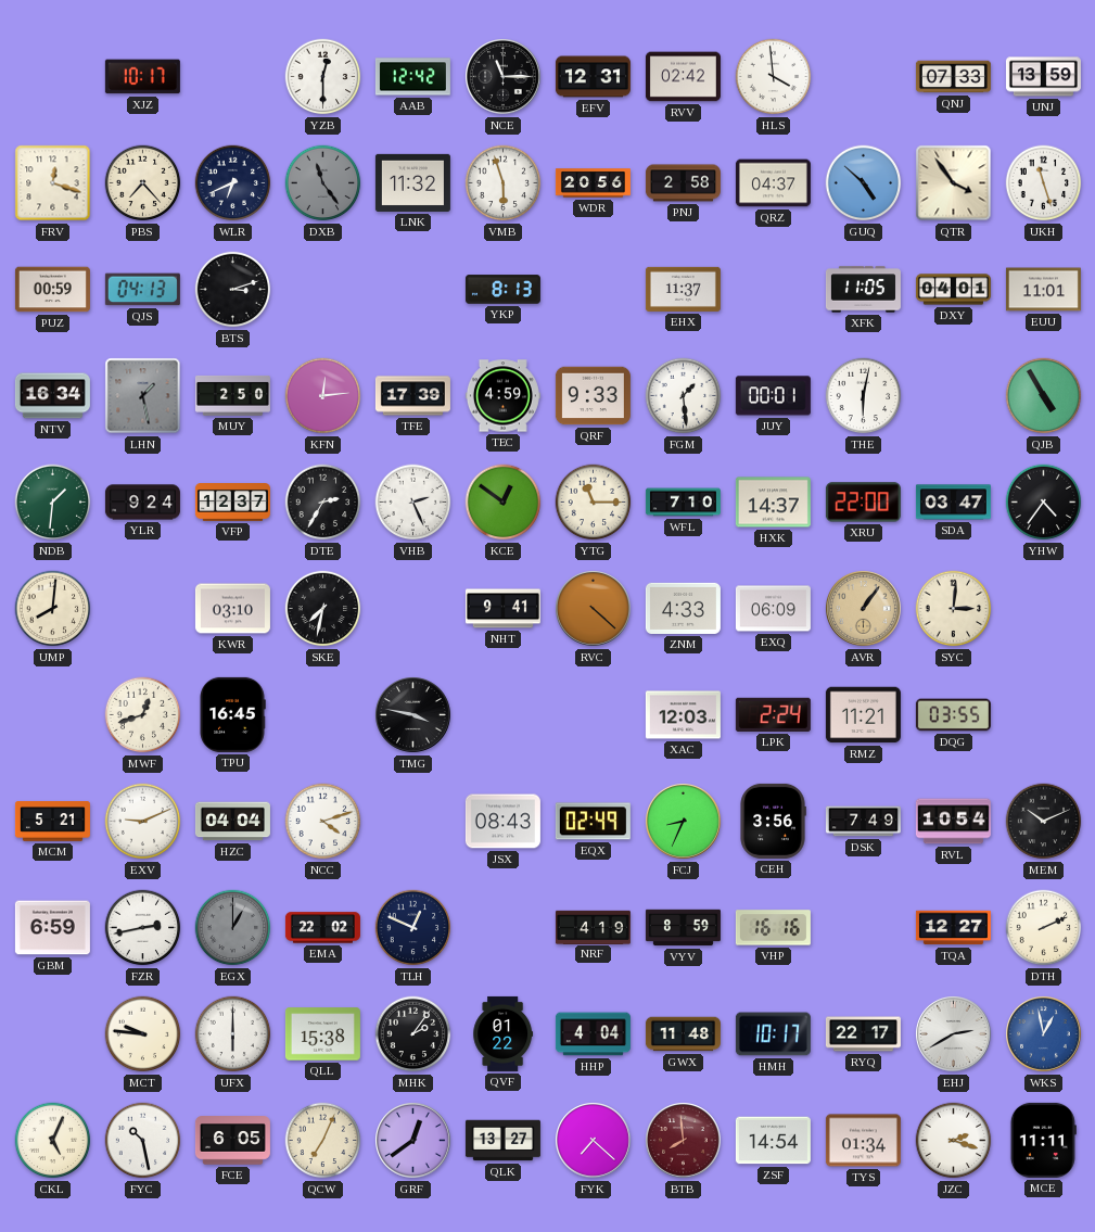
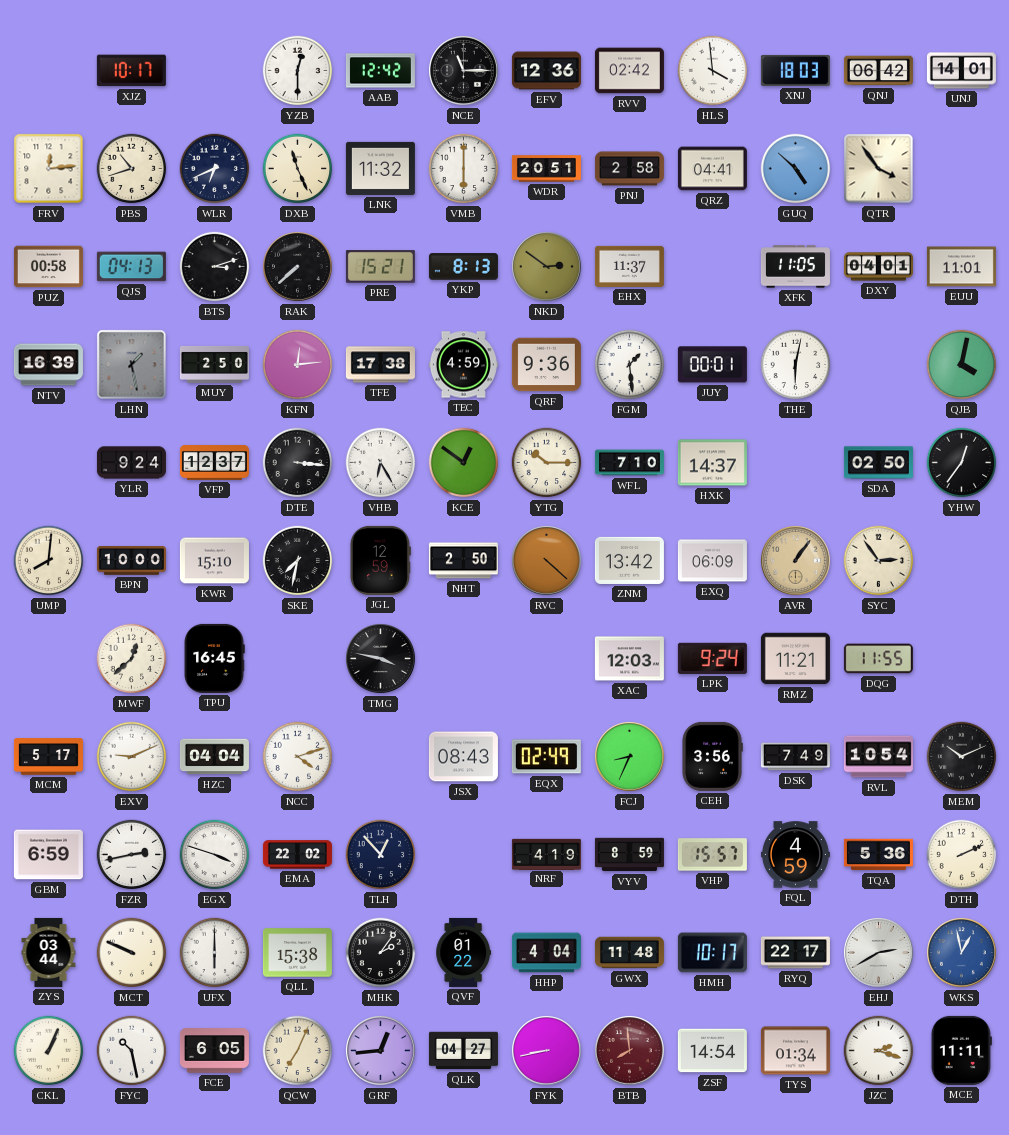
EFV: 12:31 -> 12:36 (546, 71)
XNJ: none -> 18:03 (795, 70)
QNJ: 07:33 -> 06:42 (878, 71)
UNJ: 13:59 -> 14:01 (961, 71)
FRV: 12:18 -> 12:14 (49, 169)
PBS: 7:23 -> 10:42 (132, 169)
DXB: 11:24 -> 11:26 (298, 169)
DXB dial: grey -> cream (298, 169)
VMB: 5:57 -> 6:00 (464, 169)
WDR: 20:56 -> 20:51 (546, 169)
QRZ: 04:37 -> 04:41 (712, 169)
UKH: 11:27 -> none (1044, 183)
PUZ: 00:59 -> 00:58 (48, 267)
RAK: none -> 7:38 (298, 267)
PRE: none -> 15:21 (380, 267)
NKD: none -> 2:51 (547, 267)
NTV: 16:34 -> 16:39 (48, 365)
TFE: 17:39 -> 17:38 (380, 365)
QRF: 9:33 -> 9:36 (546, 365)
QJB: 4:55 -> 4:02 (962, 365)
NDB: 1:31 -> none (53, 503)
DTE: 2:35 -> 3:16 (298, 463)
VHB: 2:26 -> 6:25 (381, 463)
YTG: 11:15 -> 10:15 (547, 463)
XRU: 22:00 -> none (863, 503)
SDA: 03:47 -> 02:50 (878, 463)
YHW: 4:36 -> 12:36 (962, 463)
BPN: none -> 10:00 (131, 561)
KWR: 03:10 -> 15:10 (214, 561)
JGL: none -> 12:59 (380, 560)
NHT: 9:41 -> 2:50 (463, 561)
ZNM: 4:33 -> 13:42 (629, 560)
SYC: 3:01 -> 2:54 (879, 561)
MWF: 12:42 -> 12:38 (132, 659)
LPK: 2:24 -> 9:24 (712, 658)
DQG: 03:55 -> 11:55 (878, 659)
MCM: 5:21 -> 5:17 (48, 757)
EGX: 1:00 -> 3:48 (215, 855)
EGX dial: grey -> white (215, 855)
TLH: 12:49 -> 12:53 (381, 855)
VHP: 16:16 -> 15:57 (712, 855)
FQL: none -> 4:59 (795, 855)
TQA: 12:27 -> 5:36 (878, 855)
ZYS: none -> 03:44 (49, 952)
MCT: 9:46 -> 9:49 (132, 953)
CKL: 5:04 -> 1:04 (49, 1051)
GRF: 12:39 -> 12:44 (381, 1051)
QLK: 13:27 -> 04:27 (463, 1051)
FYK: 7:22 -> 8:43 (547, 1051)
